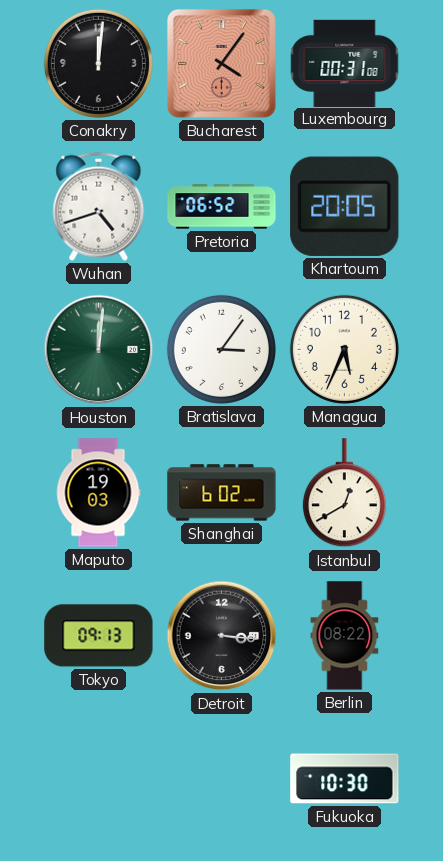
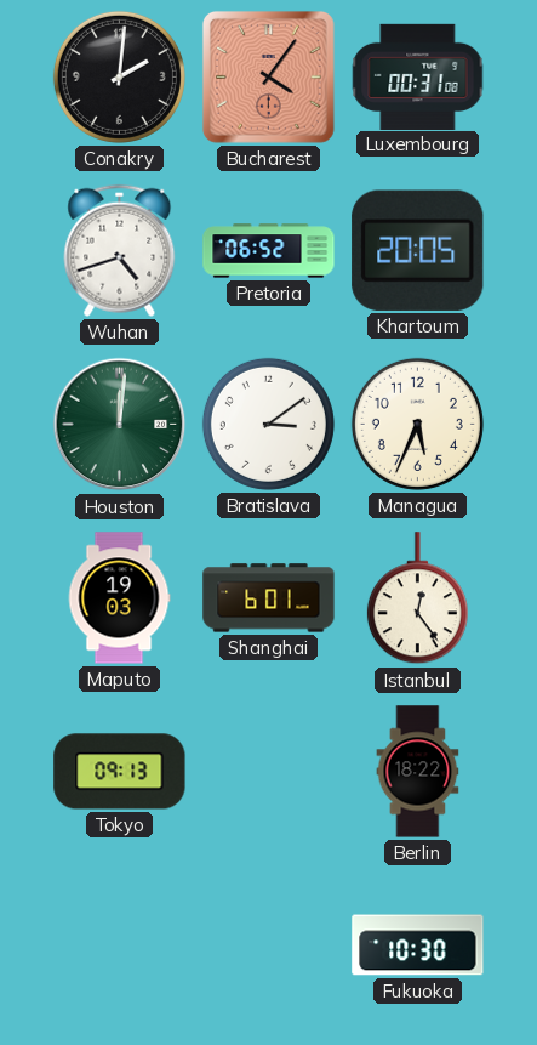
Conakry: 12:01 -> 2:01 (119, 76)
Bratislava: 3:06 -> 3:09 (268, 424)
Shanghai: 6:02 -> 6:01 (269, 598)
Istanbul: 12:40 -> 12:24 (417, 598)
Detroit: 3:16 -> none (222, 636)
Berlin: 08:22 -> 18:22 (418, 772)
